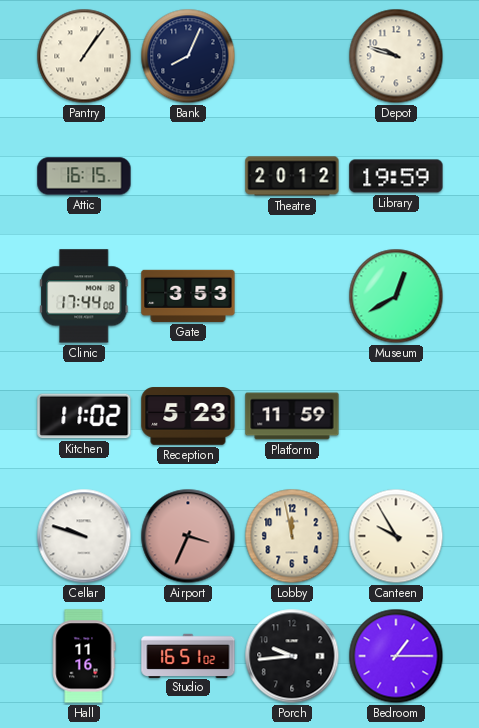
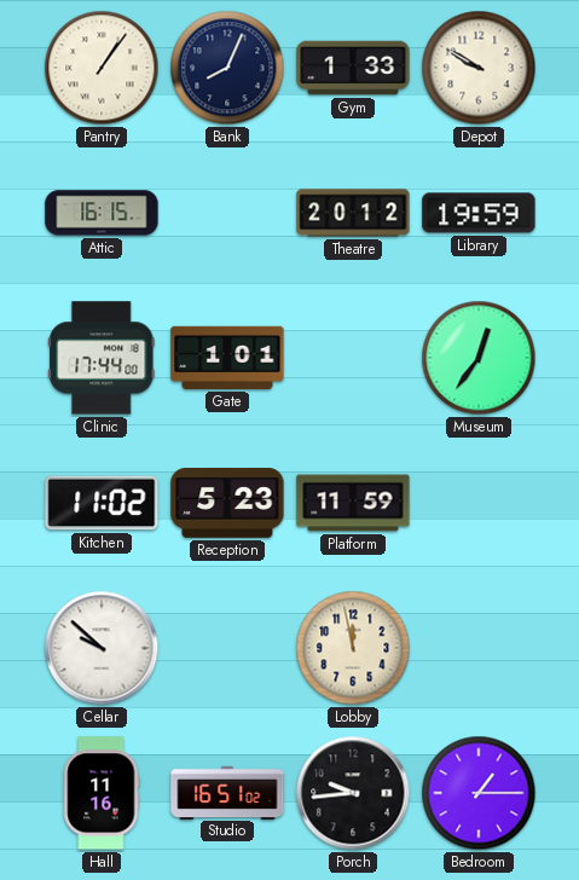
Gym: none -> 1:33 (353, 68)
Depot: 9:48 -> 9:50 (479, 68)
Gate: 3:53 -> 1:01 (227, 358)
Museum: 12:40 -> 12:36 (479, 358)
Cellar: 9:48 -> 9:52 (102, 648)
Airport: 3:34 -> none (188, 536)
Canteen: 9:55 -> none (396, 536)
